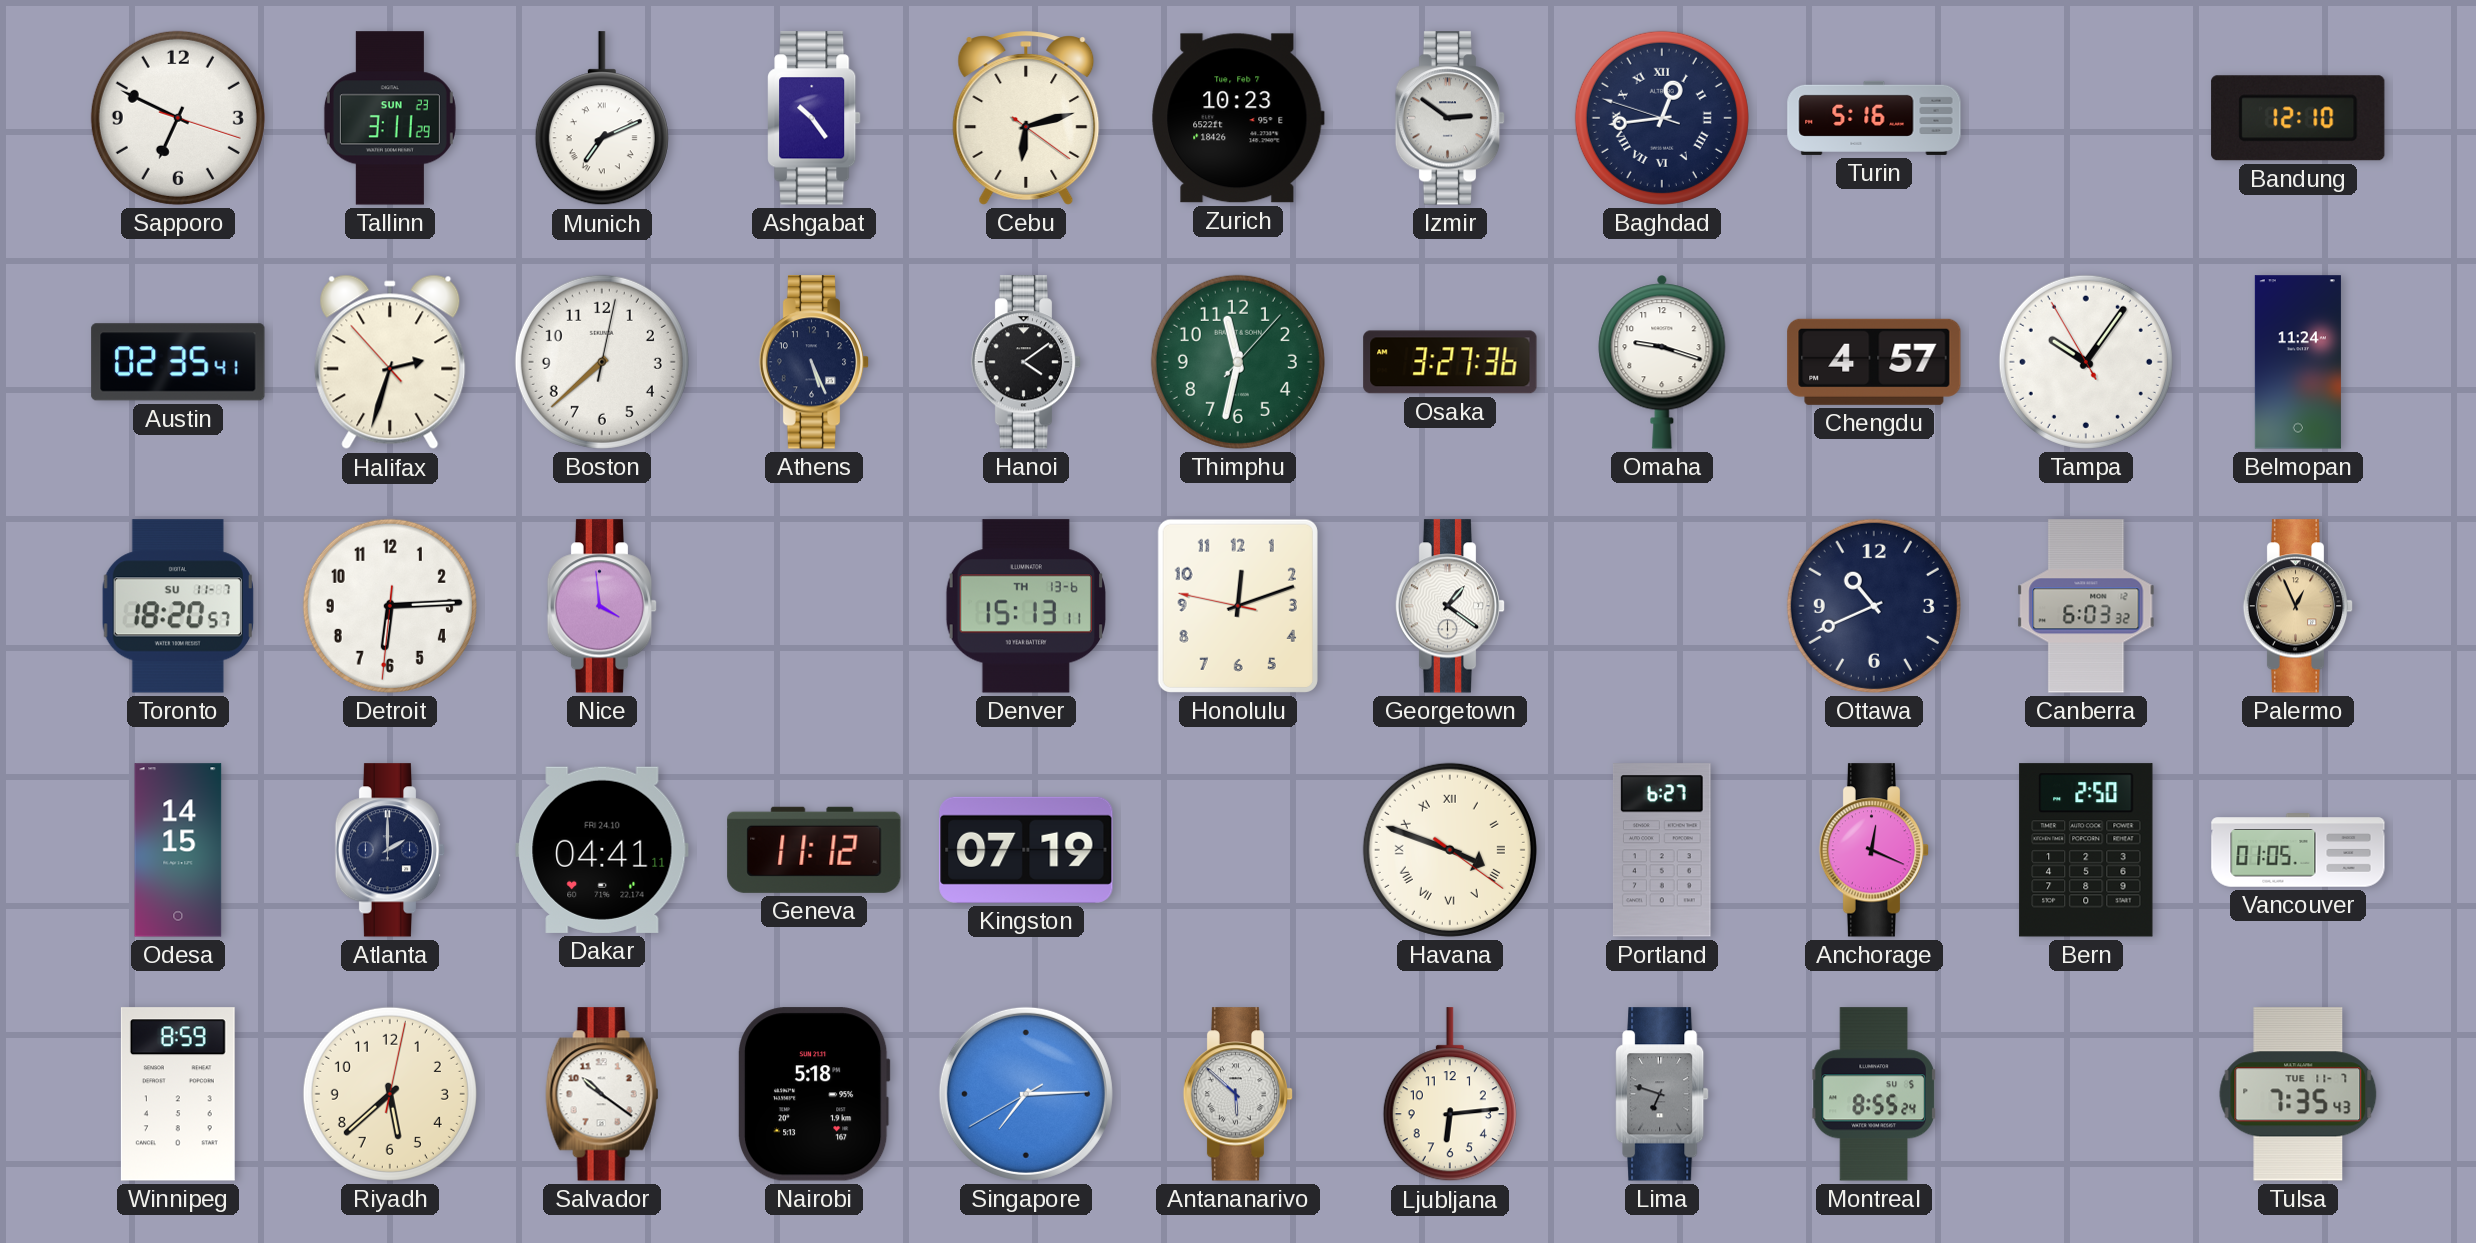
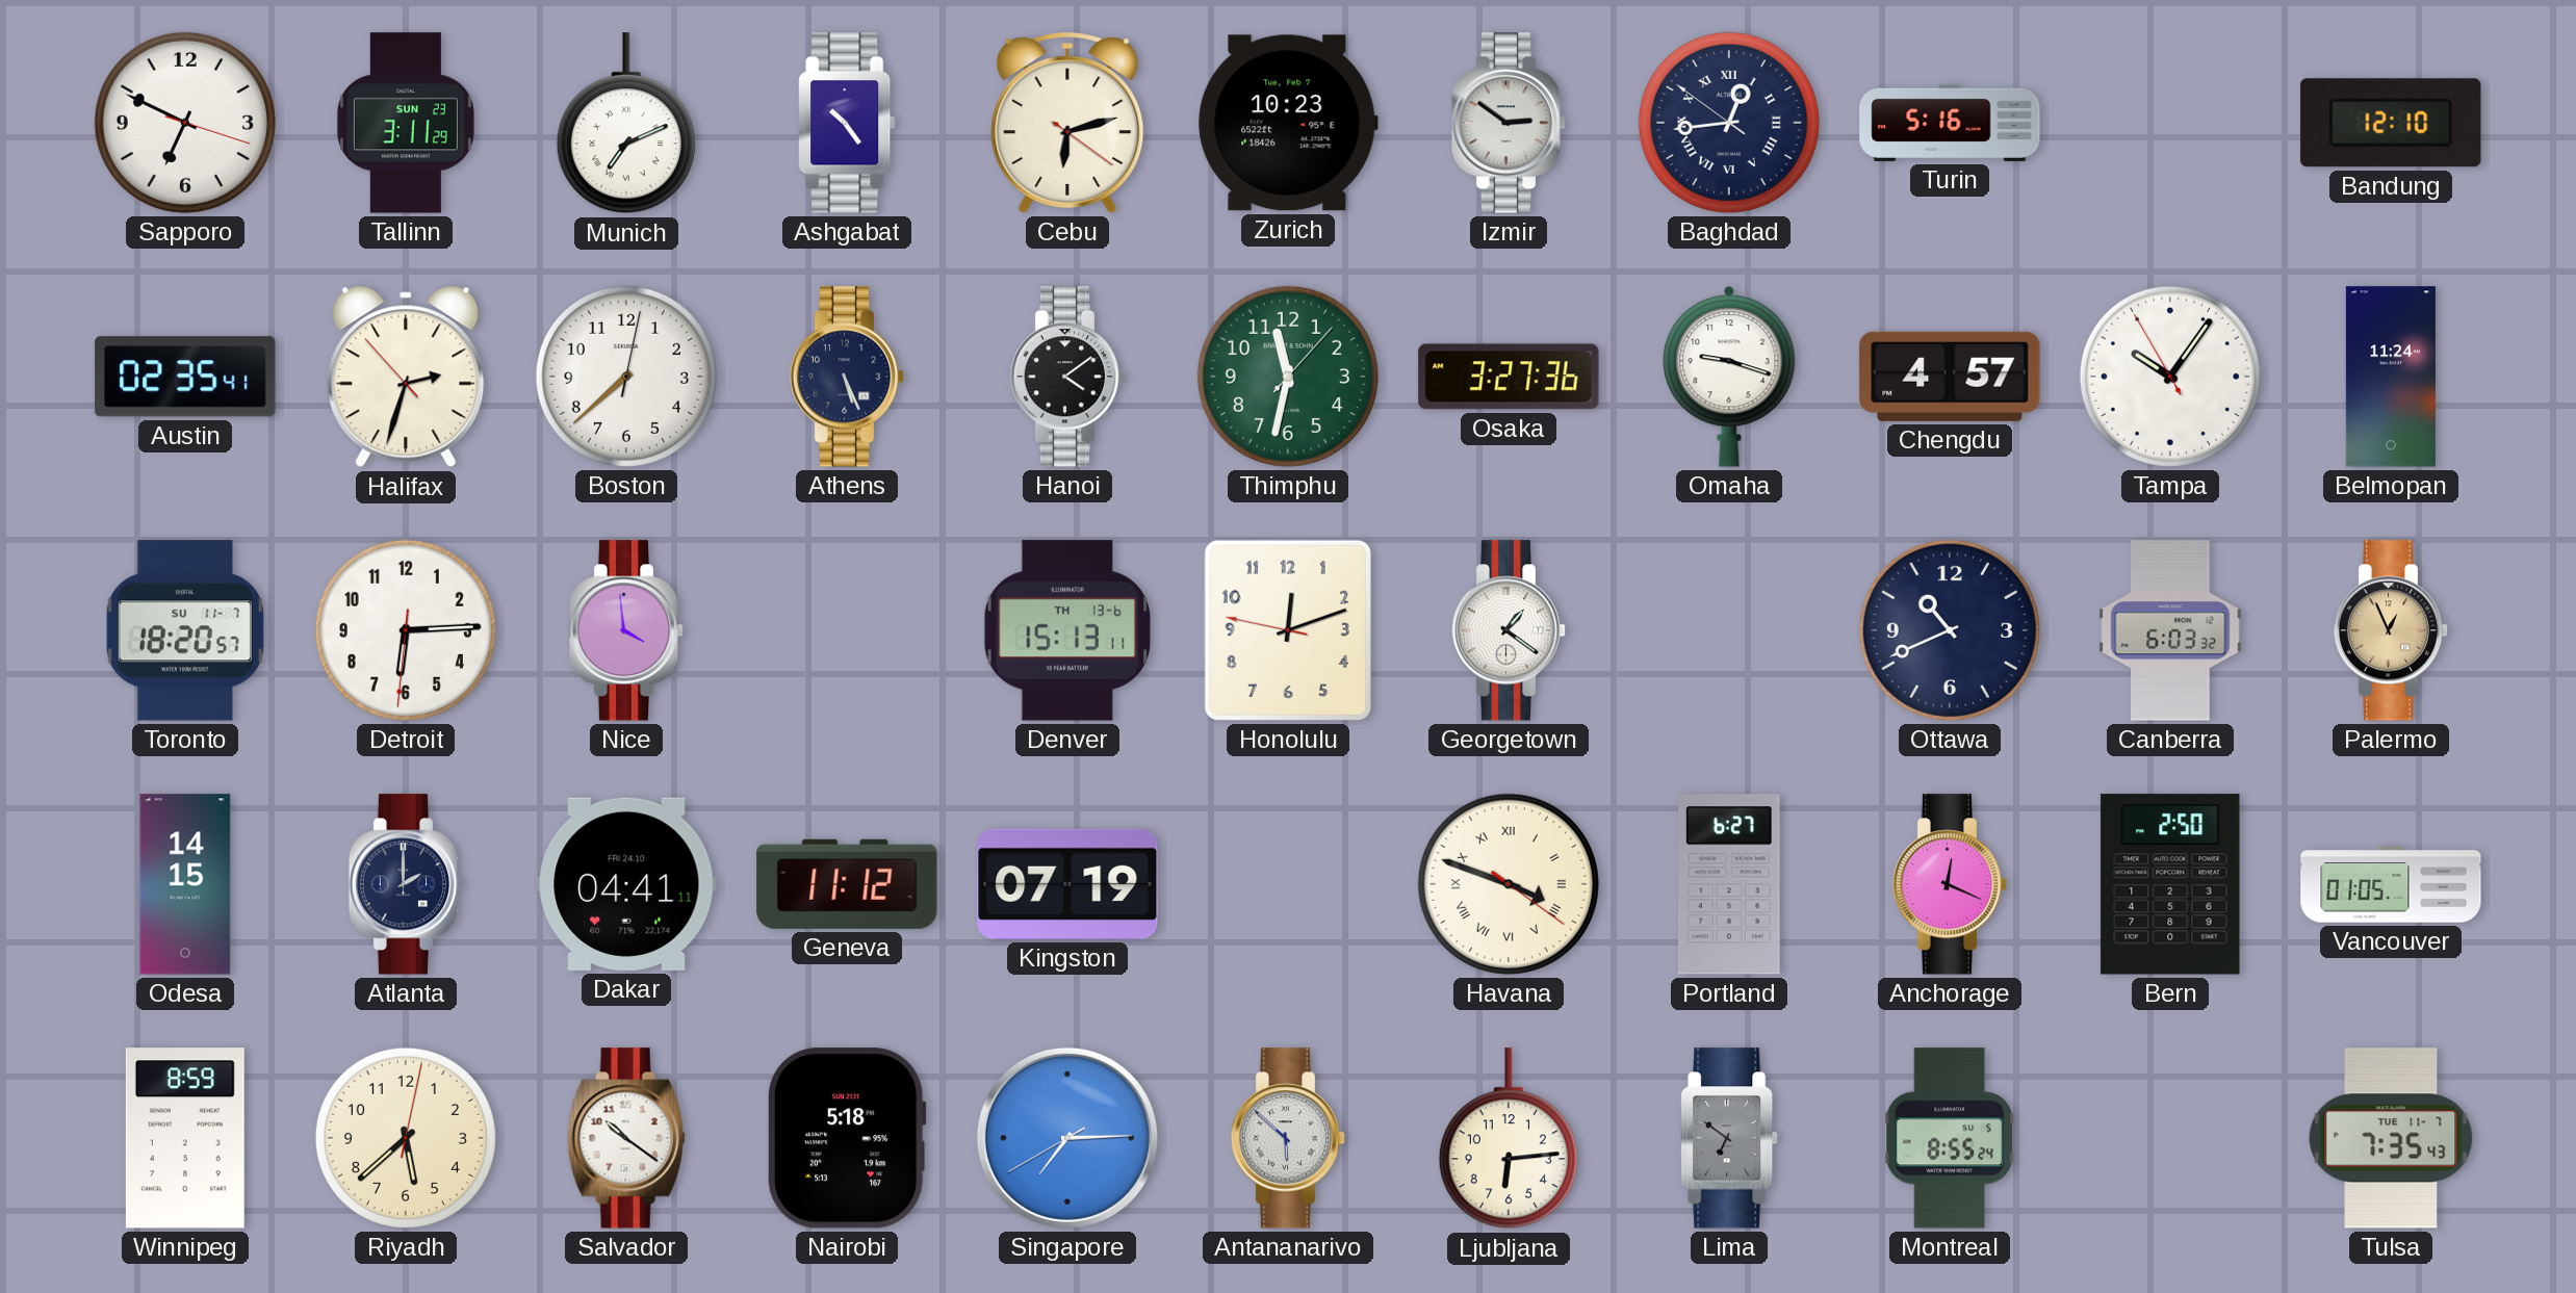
Baghdad: 12:43:48 -> 12:43:51 (1729, 123)
Lima: 6:48 -> 6:51 (1729, 1138)
